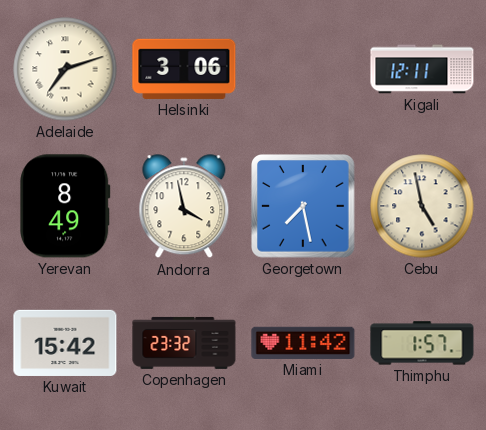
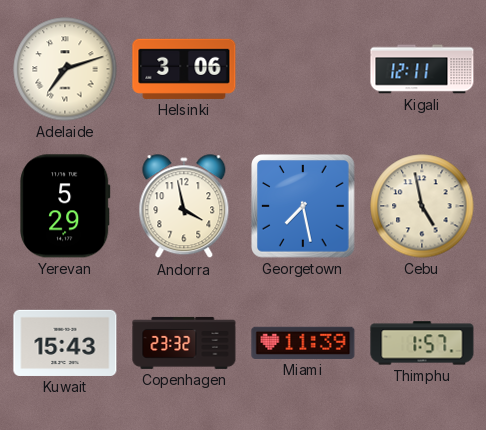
Yerevan: 8:49 -> 5:29 (66, 206)
Kuwait: 15:42 -> 15:43 (65, 343)
Miami: 11:42 -> 11:39 (303, 343)
